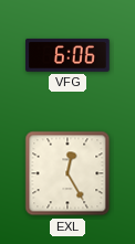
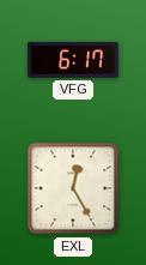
VFG: 6:06 -> 6:17 (74, 60)
